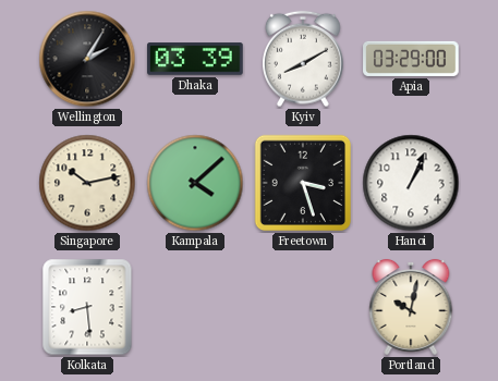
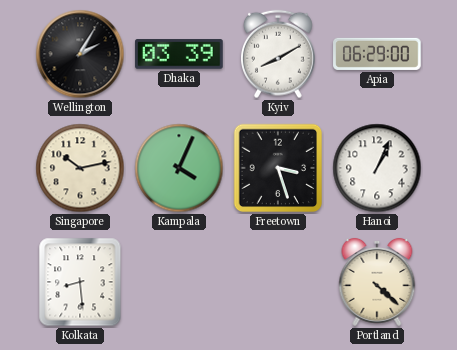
Apia: 03:29 -> 06:29 (377, 54)
Kampala: 4:08 -> 4:04 (179, 168)
Portland: 10:02 -> 4:22 (377, 282)
